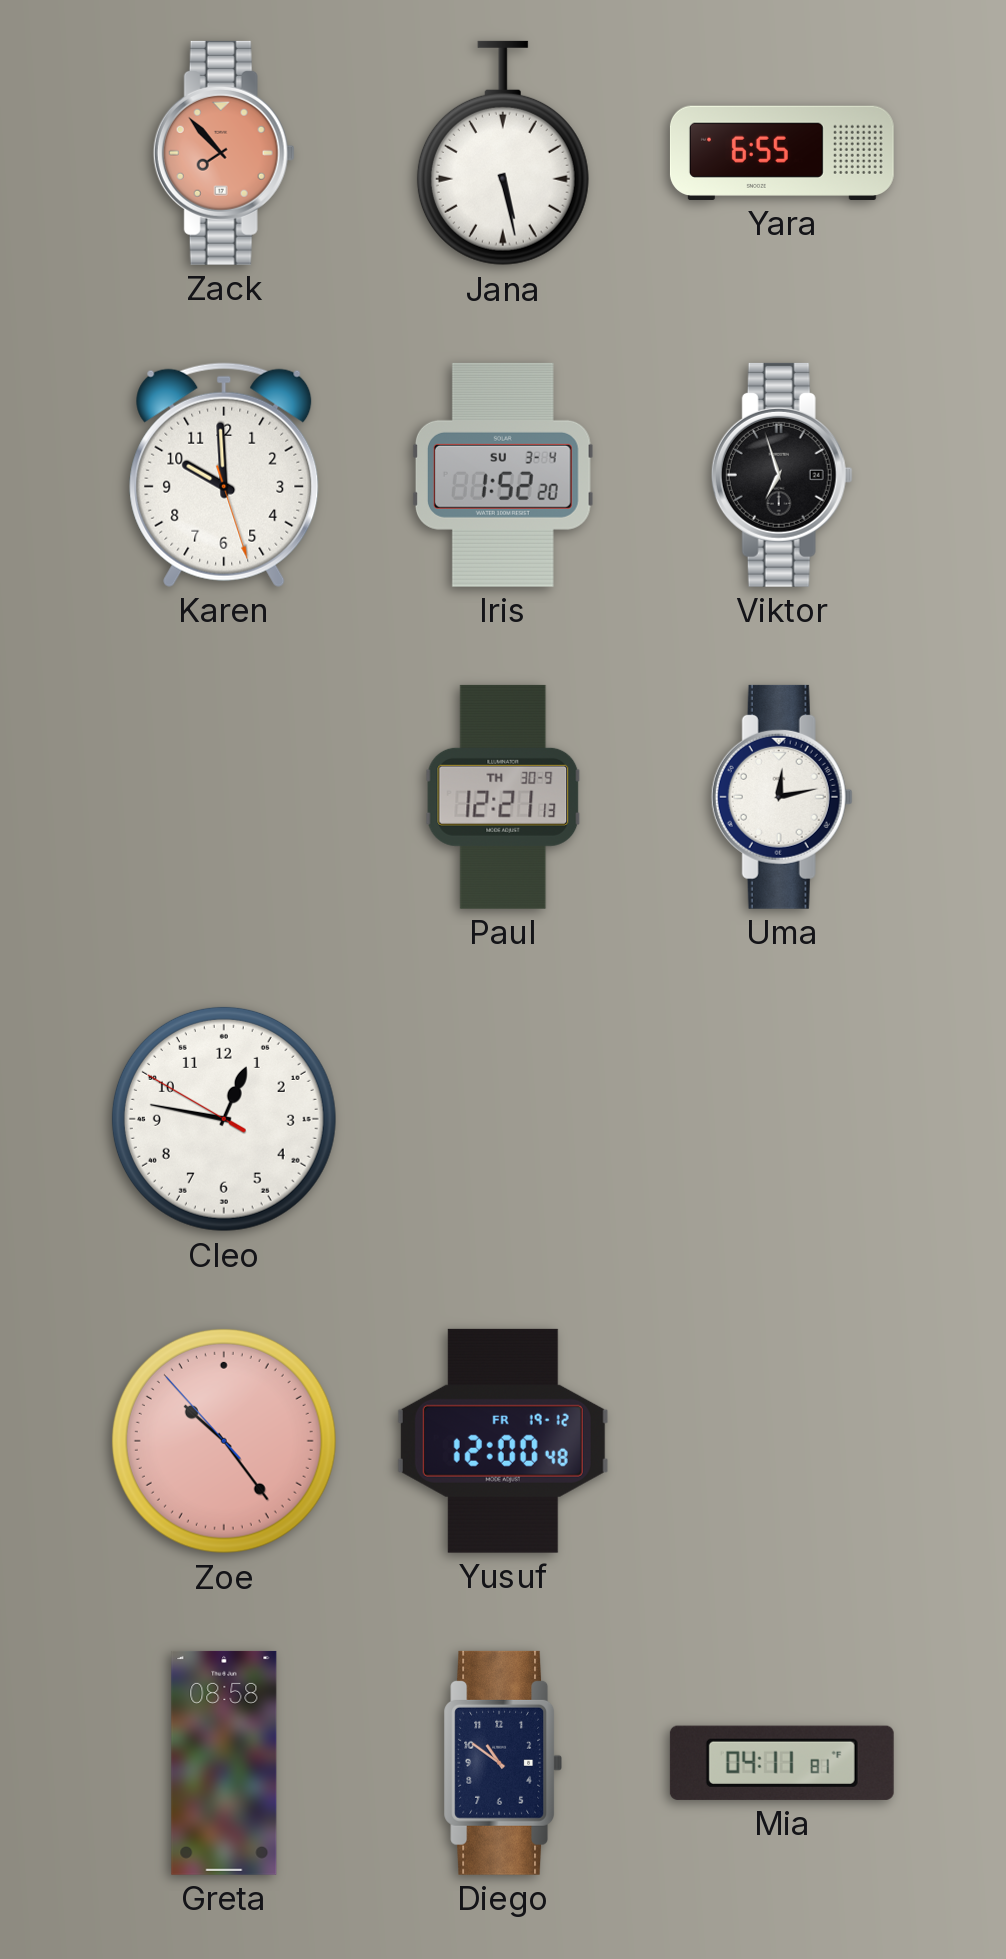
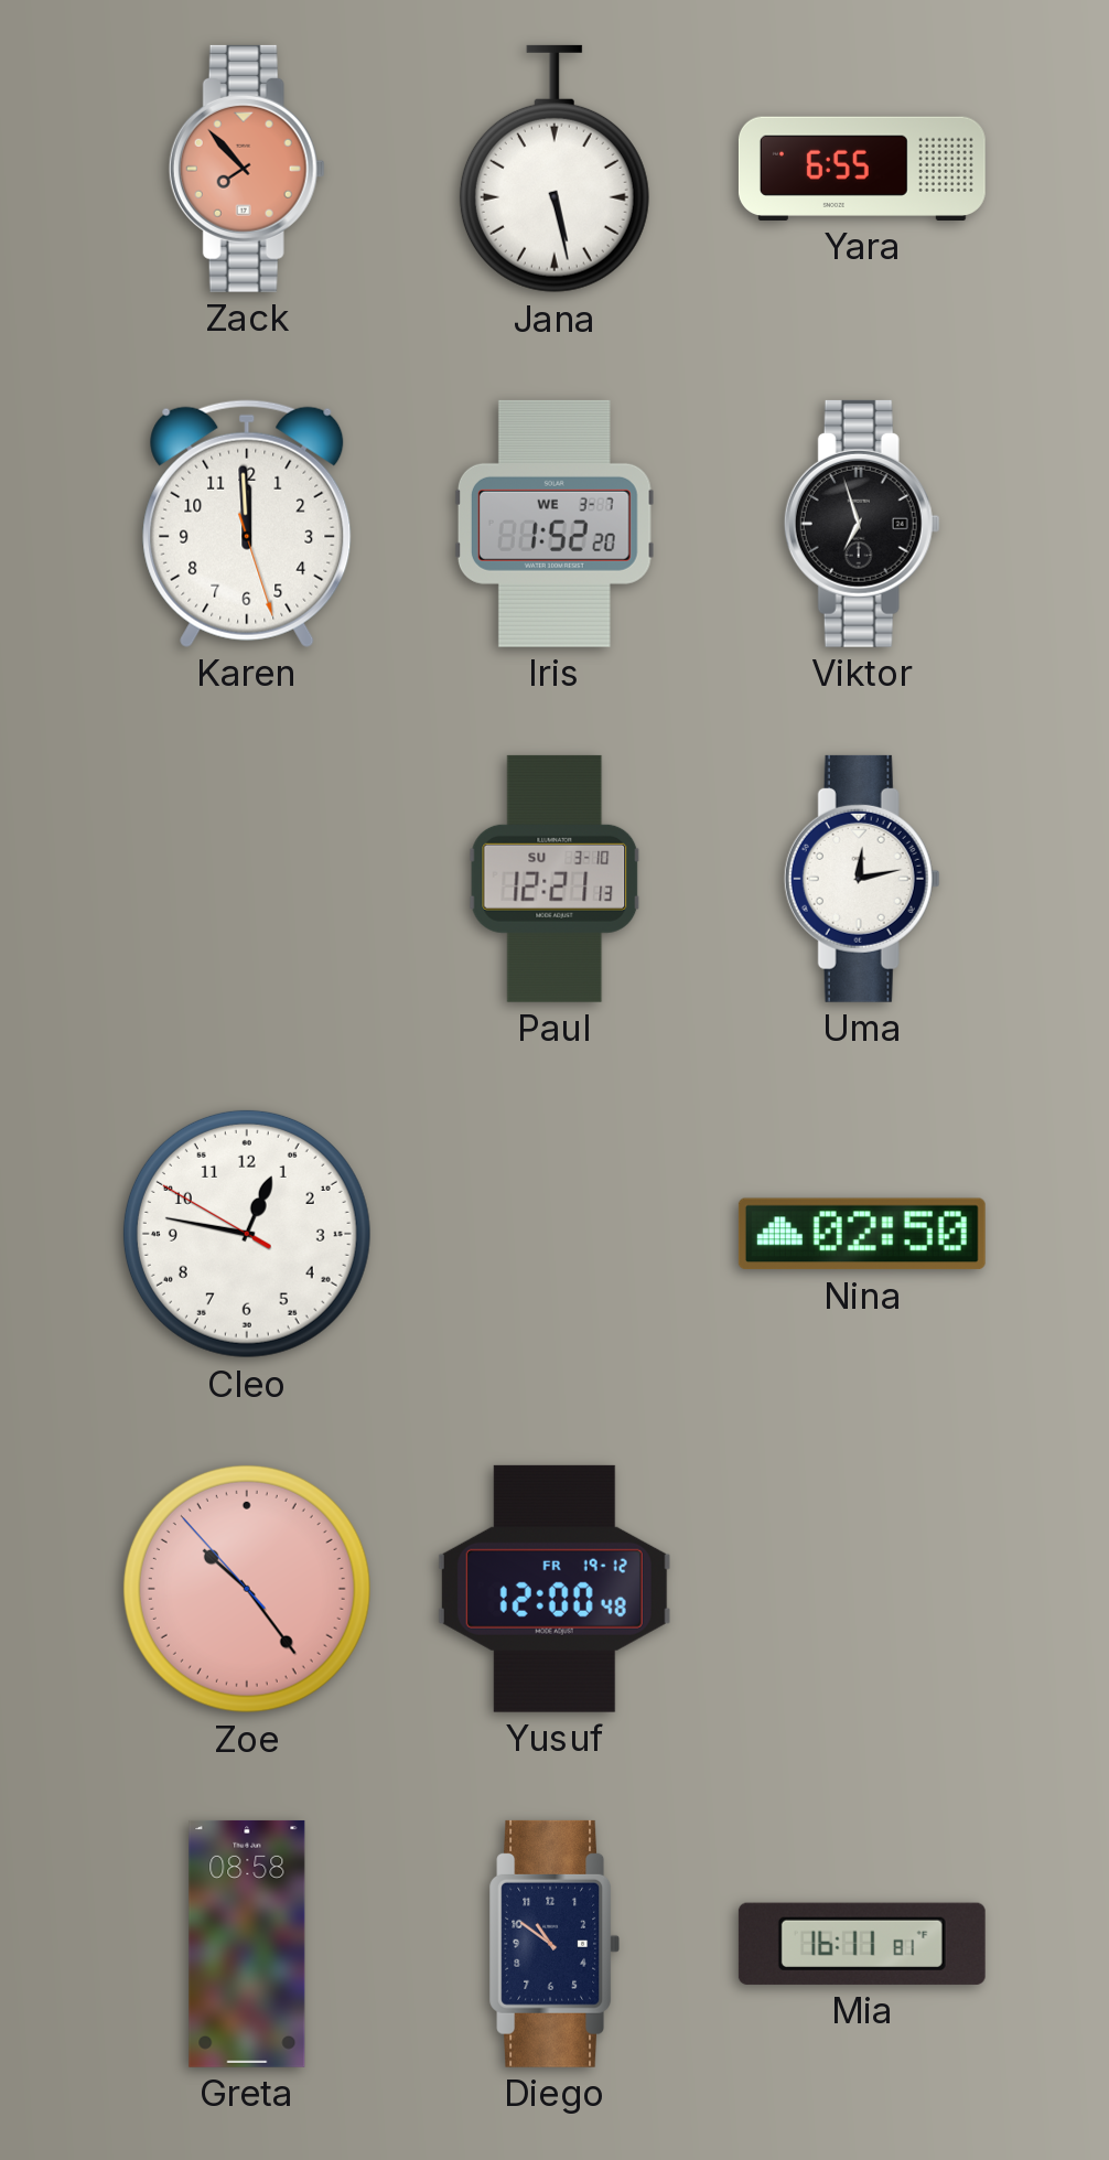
Karen: 9:59 -> 11:59 (247, 524)
Iris date: SU 3-4 -> WE 3-7 (554, 524)
Paul date: TH 30-9 -> SU 3-10 (554, 879)
Nina: none -> 02:50 (862, 1234)
Mia: 04:11 -> 16:11 (862, 1944)
